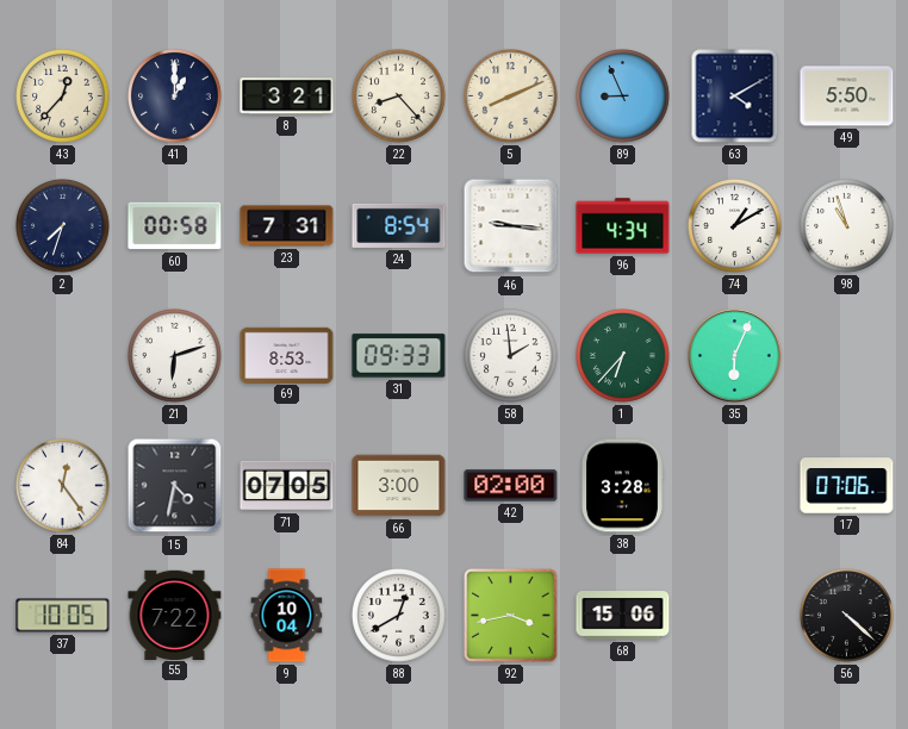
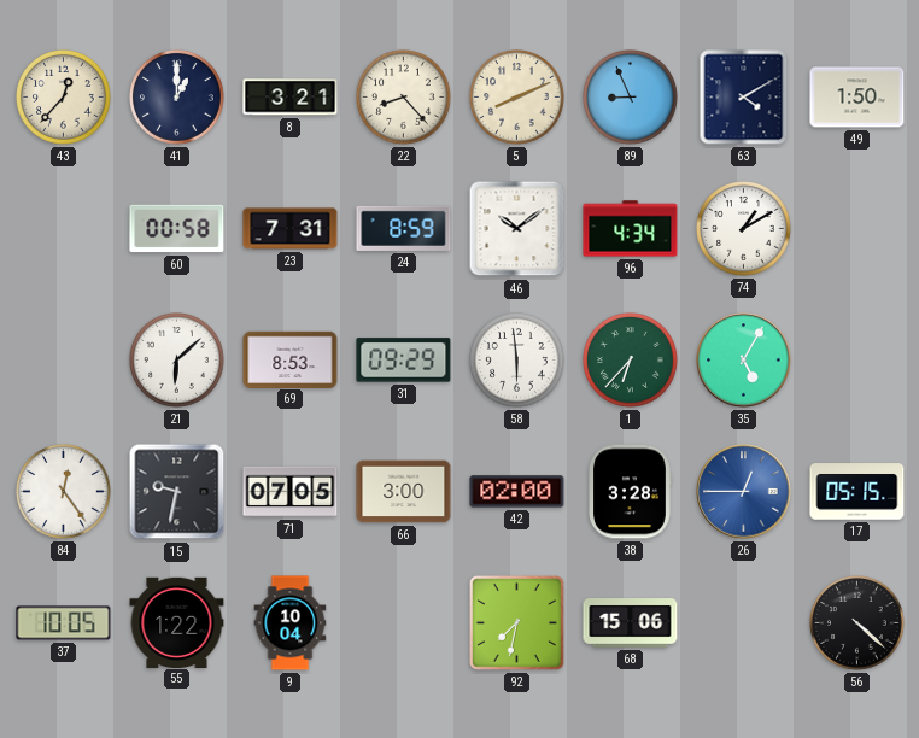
49: 5:50 -> 1:50 (857, 98)
2: 7:33 -> none (63, 226)
24: 8:54 -> 8:59 (404, 228)
46: 9:16 -> 10:09 (517, 229)
98: 10:57 -> none (847, 226)
21: 6:12 -> 6:08 (177, 361)
31: 09:33 -> 09:29 (404, 361)
58: 1:59 -> 5:59 (517, 361)
35: 6:04 -> 5:05 (744, 361)
15: 4:32 -> 9:32 (177, 492)
26: none -> 12:45 (744, 492)
17: 07:06 -> 05:15 (857, 492)
55: 7:22 -> 1:22 (177, 622)
88: 12:40 -> none (399, 616)
92: 3:43 -> 7:32 (517, 623)
